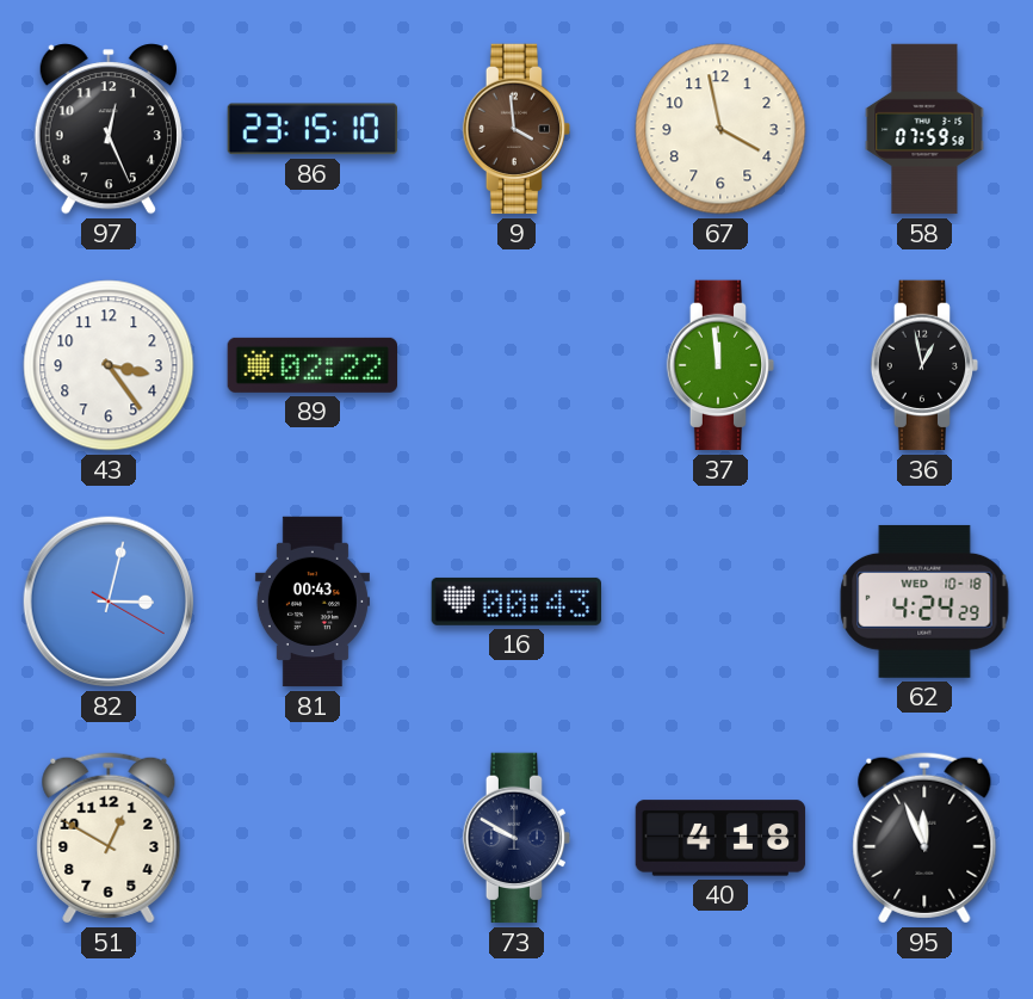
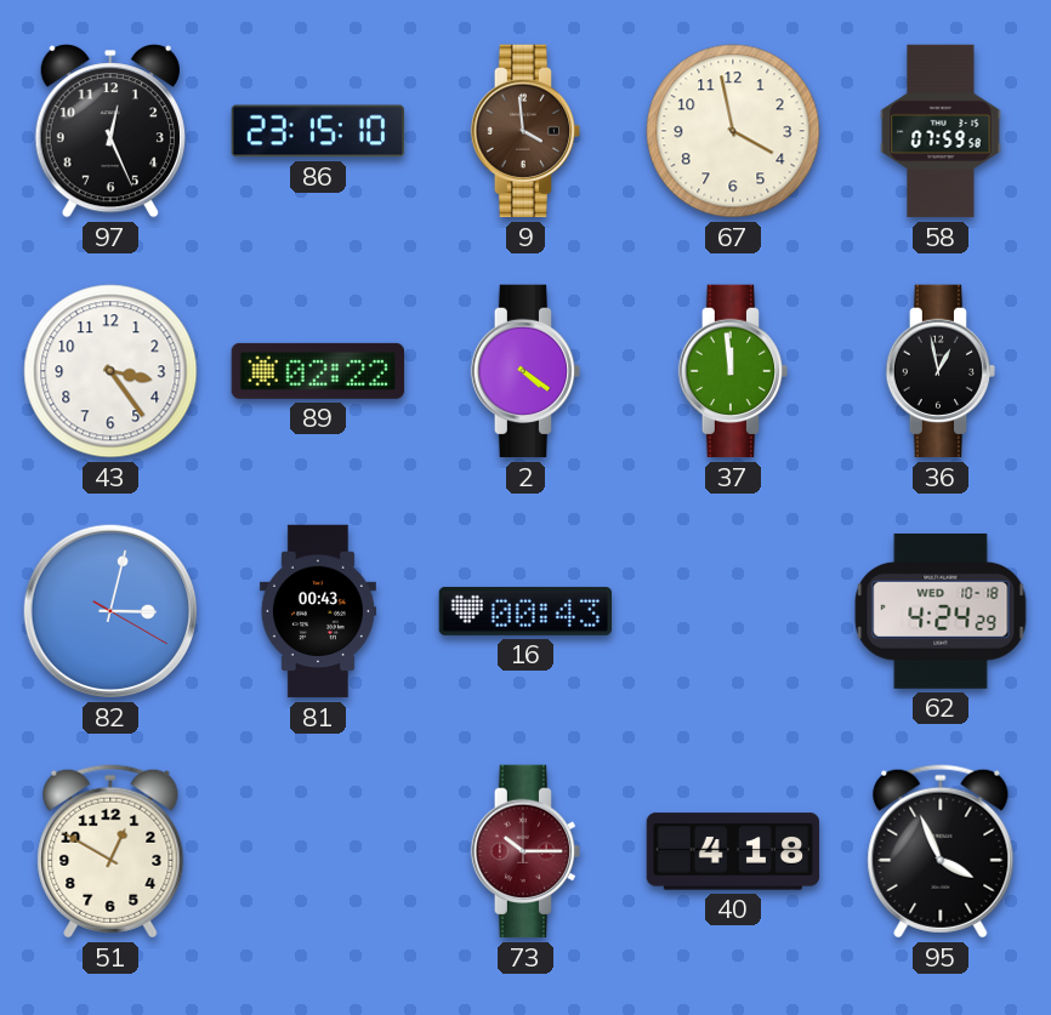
2: none -> 4:21 (525, 371)
73: 9:50 -> 10:15 (525, 851)
73 dial: navy -> burgundy (525, 851)
95: 11:56 -> 3:56 (941, 851)
